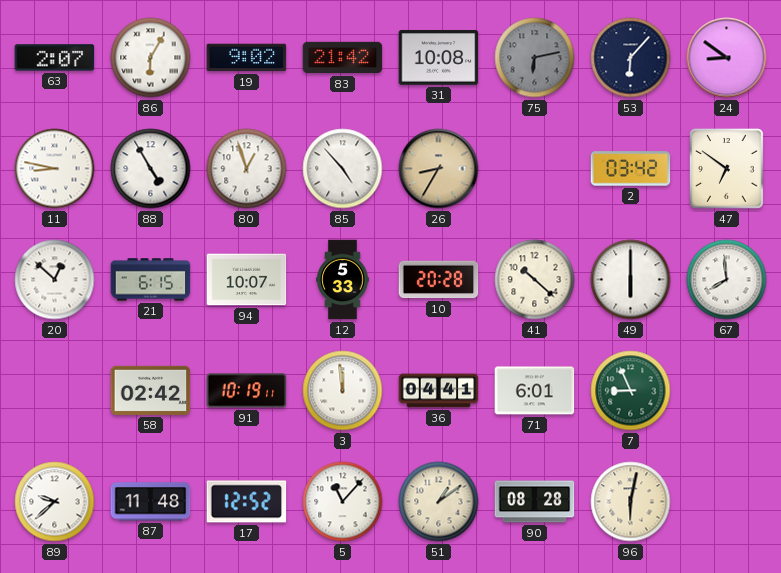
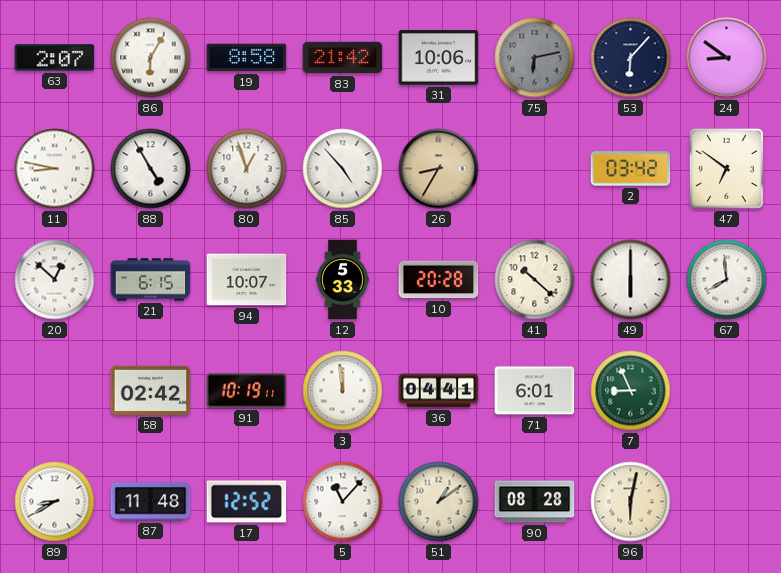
19: 9:02 -> 8:58 (247, 58)
31: 10:08 -> 10:06 (439, 58)
89: 9:38 -> 8:40 (55, 502)
